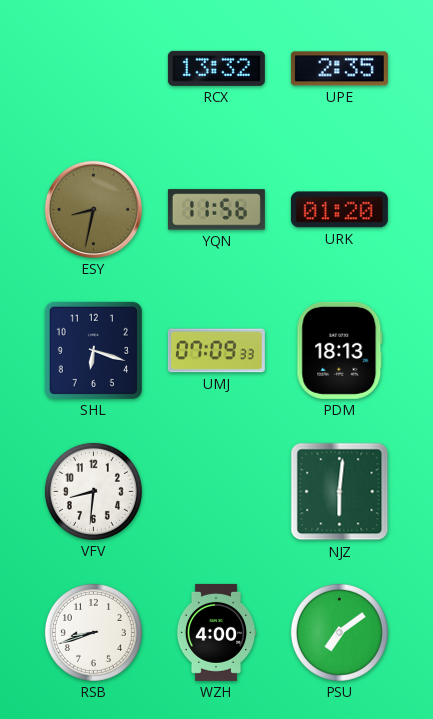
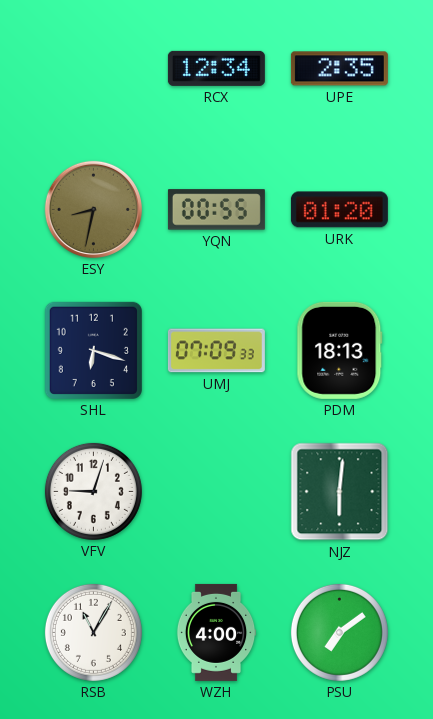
RCX: 13:32 -> 12:34 (216, 68)
YQN: 11:56 -> 00:55 (216, 210)
VFV: 8:31 -> 9:03 (93, 491)
RSB: 8:42 -> 11:05 (93, 632)
